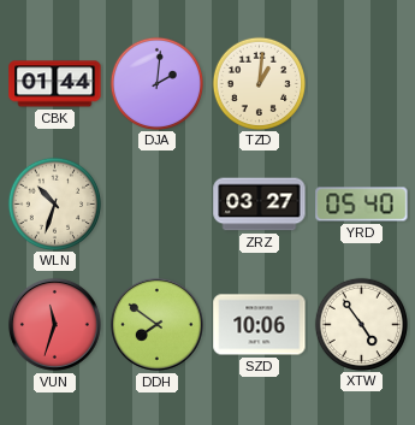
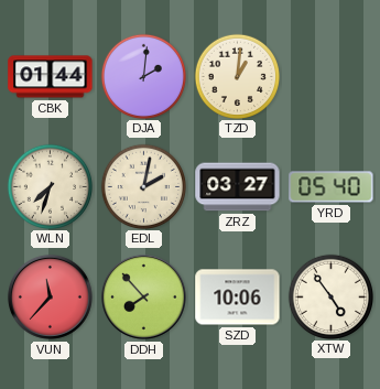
WLN: 10:33 -> 7:33 (50, 186)
EDL: none -> 2:02 (143, 186)
VUN: 11:33 -> 11:37 (50, 296)
DDH: 7:51 -> 7:53 (143, 296)
